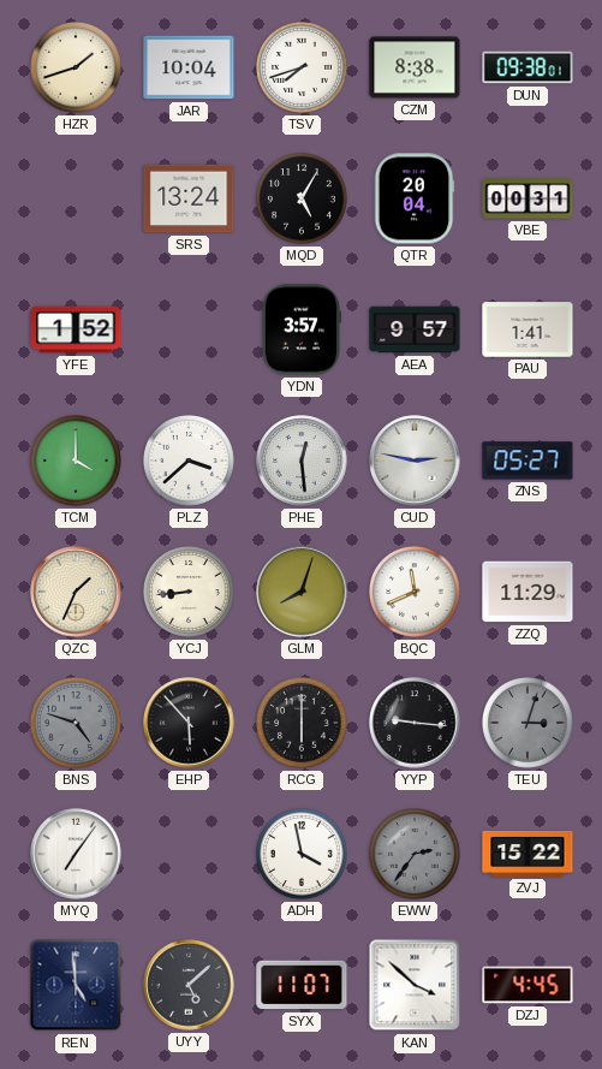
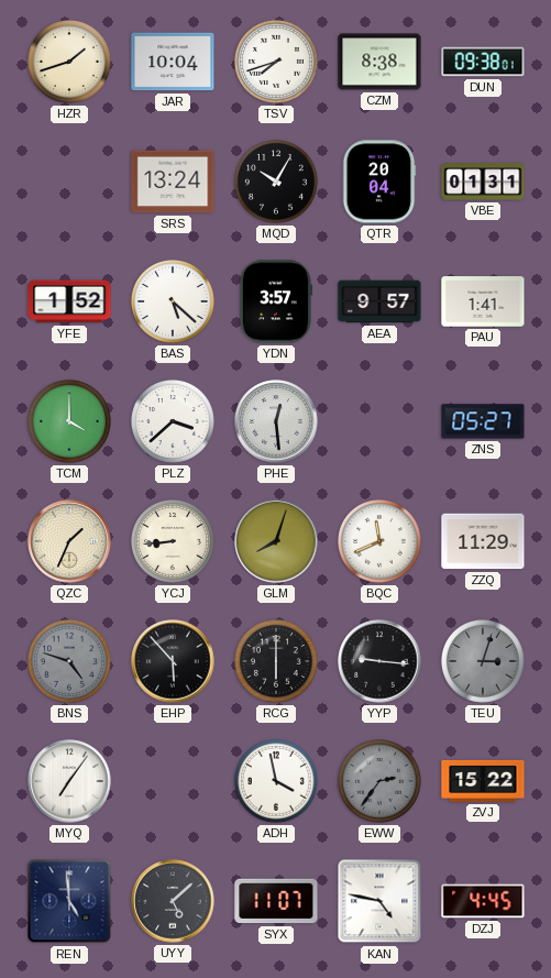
MQD: 5:05 -> 10:05 (276, 182)
VBE: 00:31 -> 01:31 (483, 182)
BAS: none -> 5:22 (173, 301)
CUD: 2:47 -> none (415, 461)
KAN: 3:52 -> 4:47 (379, 901)
